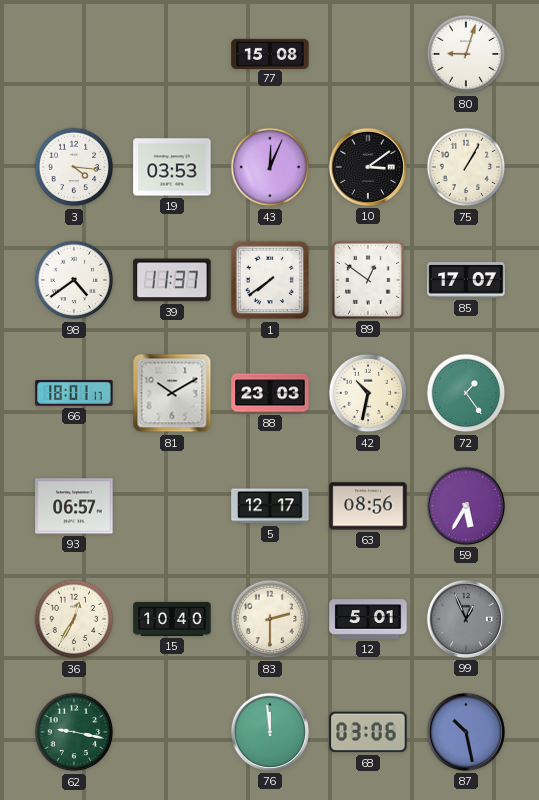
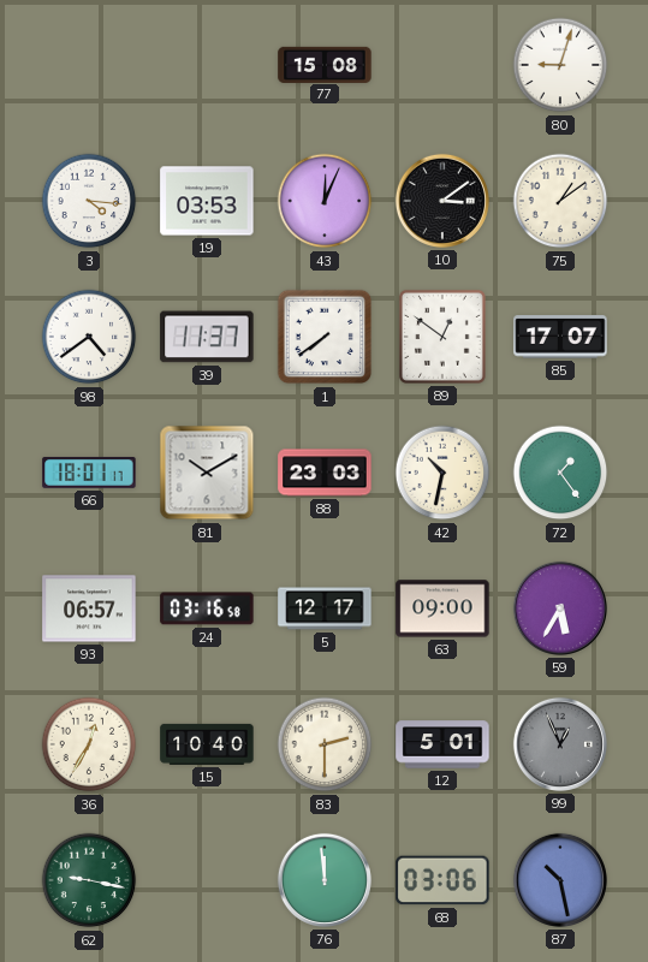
75: 1:05 -> 1:09 (560, 201)
24: none -> 03:16 (207, 608)
63: 08:56 -> 09:00 (442, 608)
